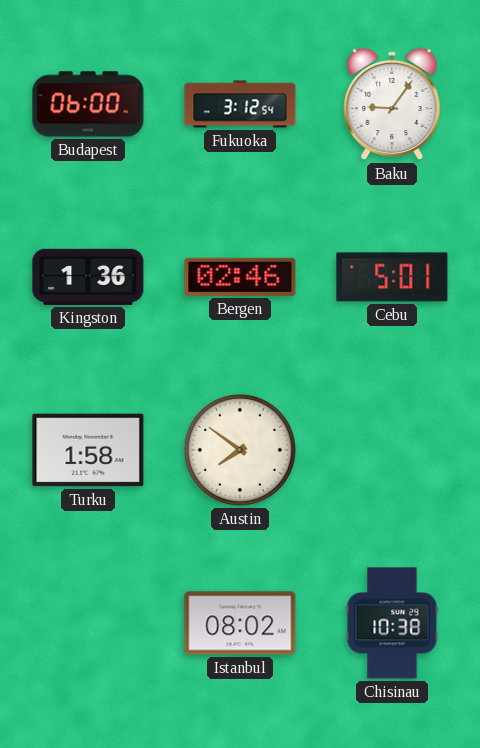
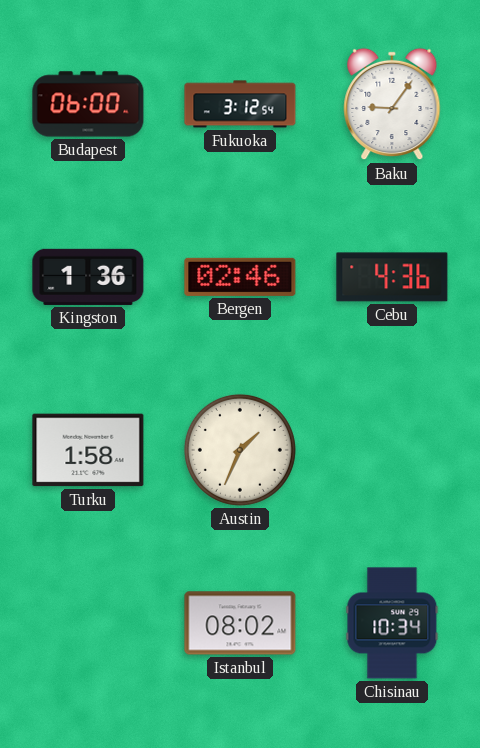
Cebu: 5:01 -> 4:36 (392, 277)
Austin: 7:51 -> 1:34 (240, 450)
Chisinau: 10:38 -> 10:34 (392, 623)
